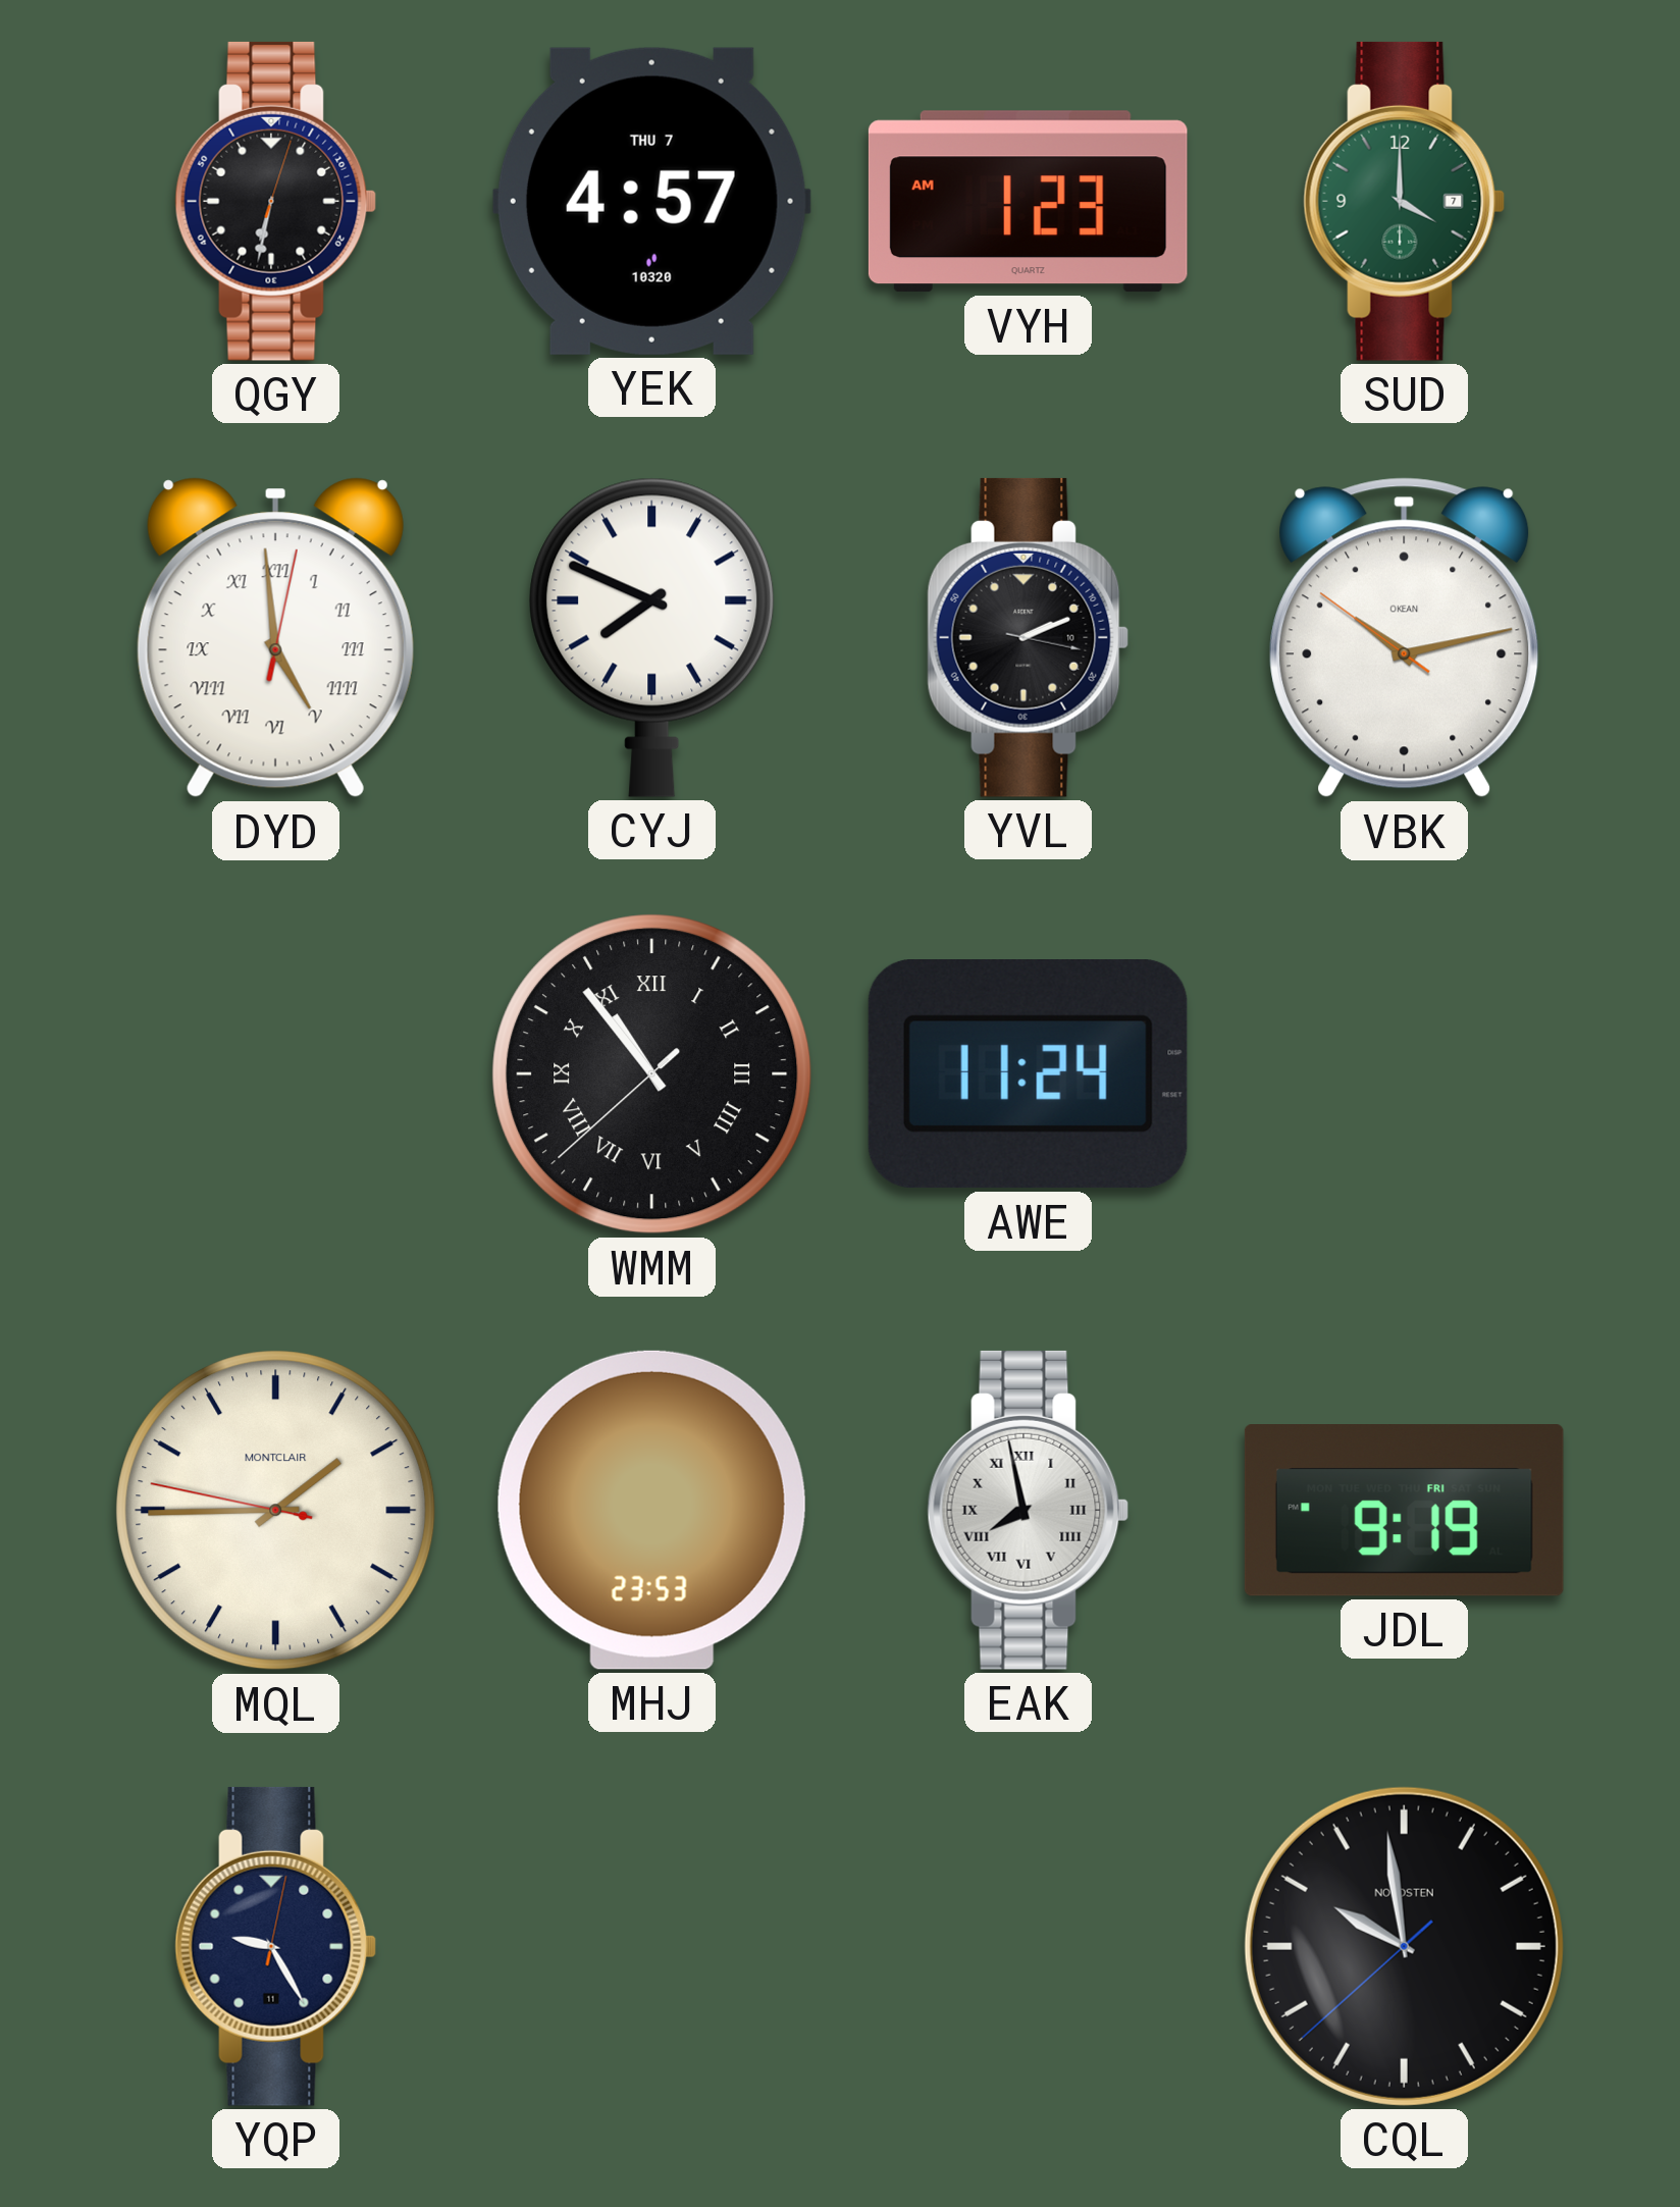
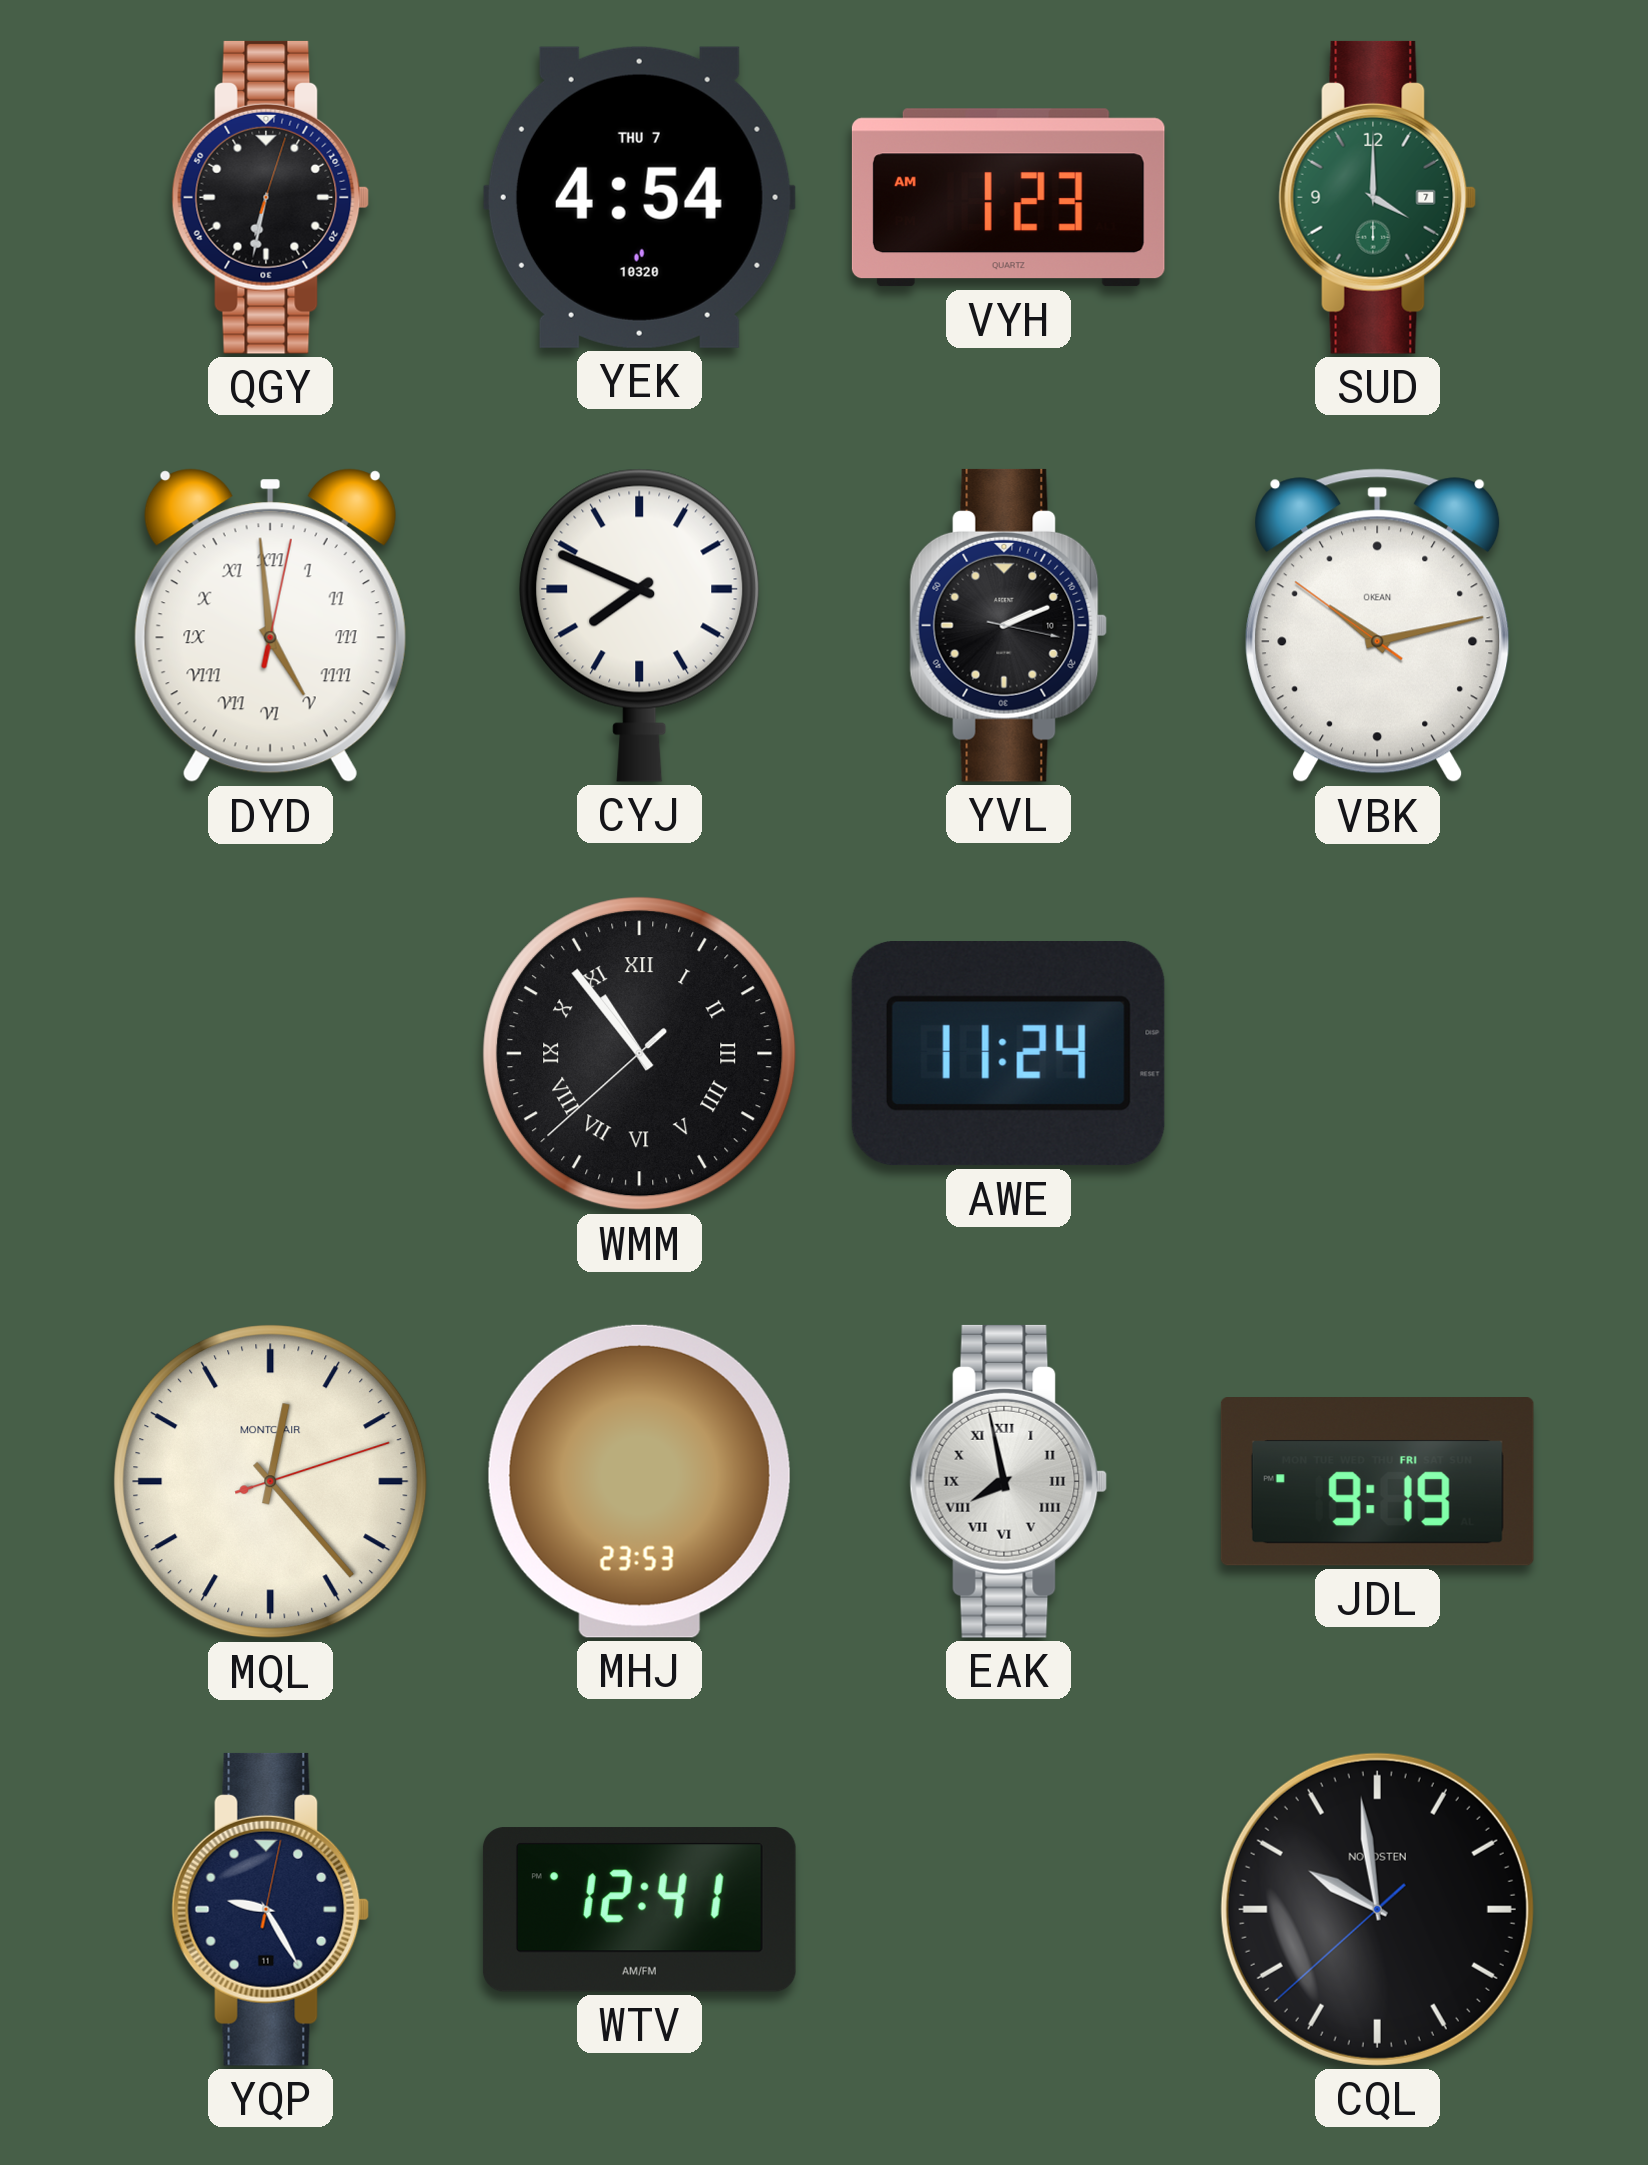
YEK: 4:57 -> 4:54 (639, 197)
MQL: 1:44 -> 12:23 (271, 1482)
WTV: none -> 12:41 (639, 1910)
